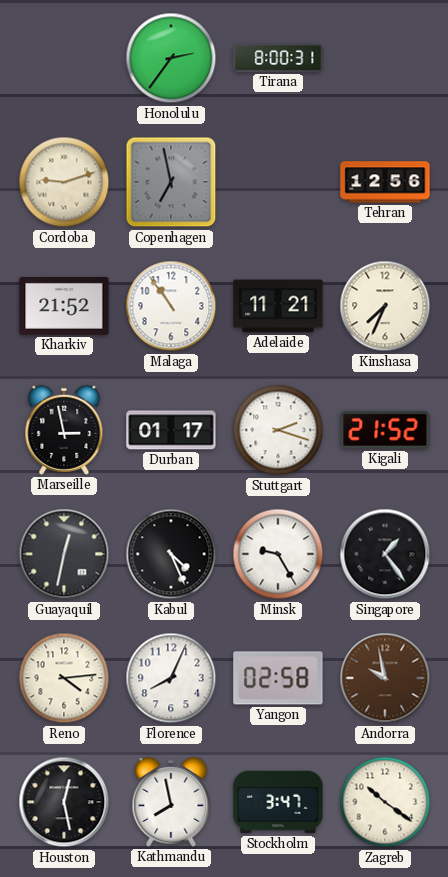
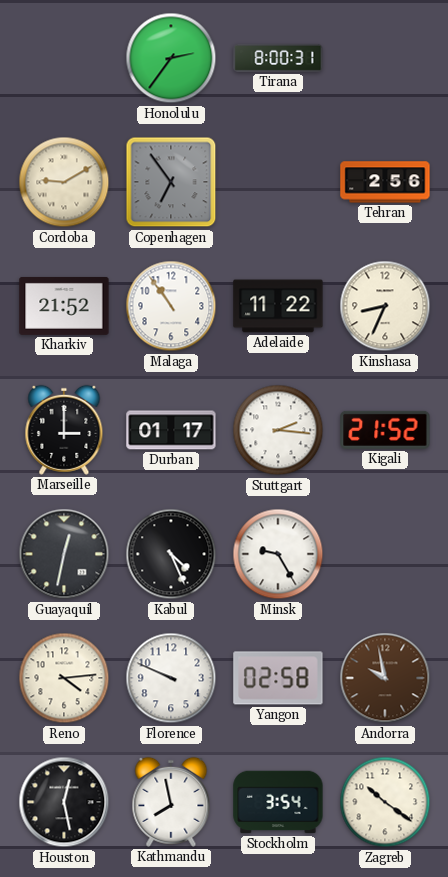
Cordoba: 9:12 -> 9:10 (64, 182)
Copenhagen: 6:58 -> 6:54 (171, 182)
Tehran: 12:56 -> 2:56 (385, 182)
Adelaide: 11:21 -> 11:22 (278, 306)
Kinshasa: 7:34 -> 8:34 (385, 306)
Marseille: 2:58 -> 3:00 (64, 430)
Stuttgart: 2:18 -> 2:16 (278, 430)
Singapore: 1:24 -> none (385, 554)
Florence: 8:04 -> 9:49 (171, 678)
Stockholm: 3:47 -> 3:54 (278, 802)
